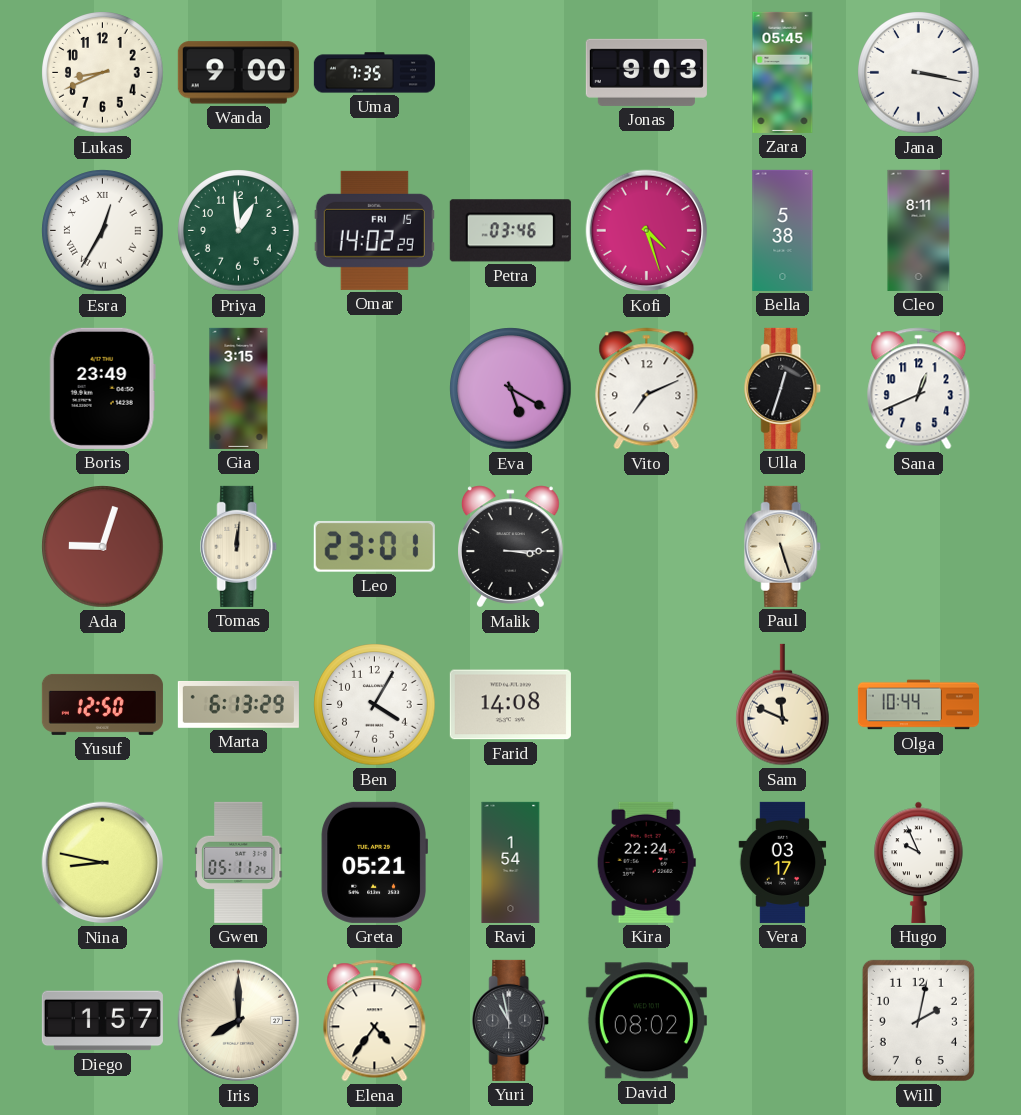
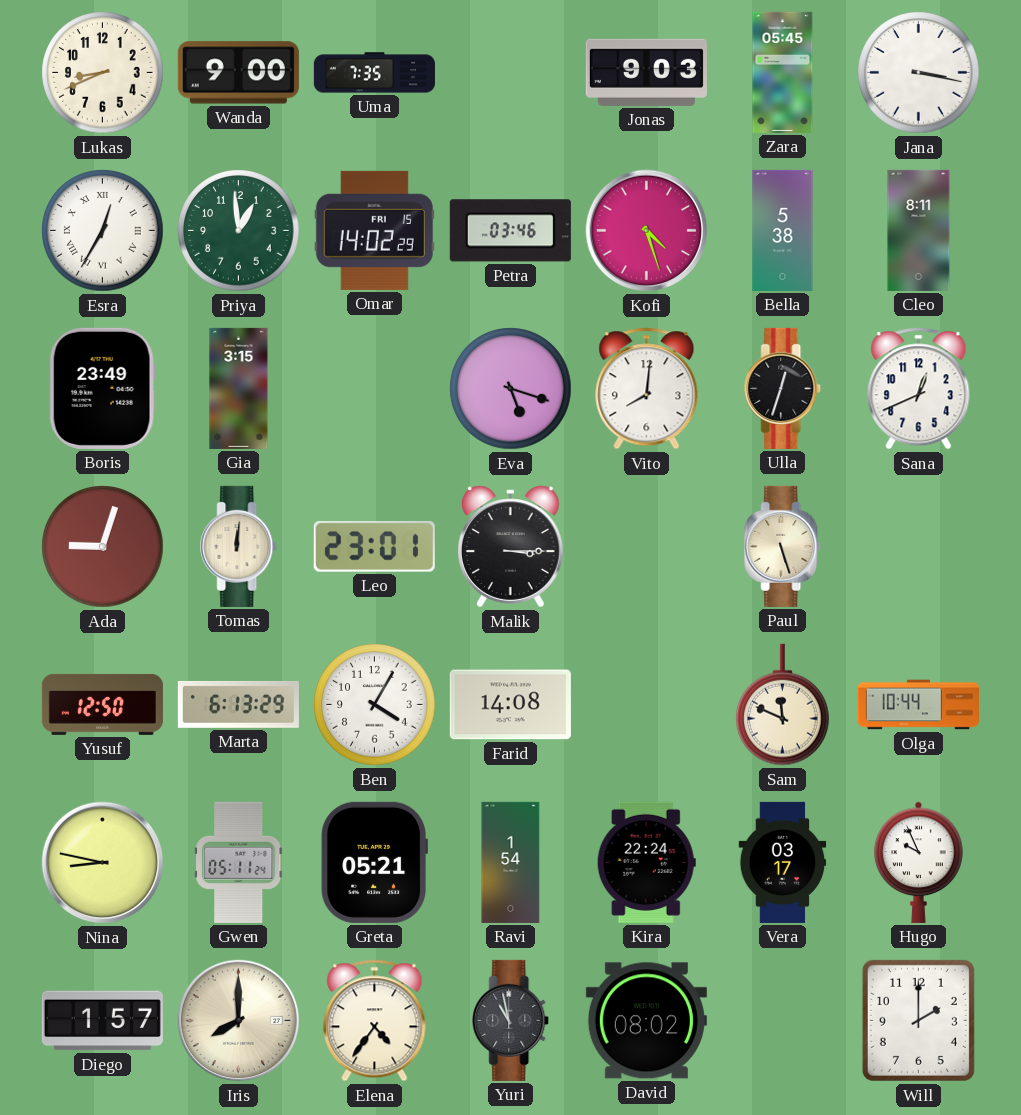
Eva: 5:20 -> 5:18 (511, 389)
Vito: 7:11 -> 8:01 (647, 389)
Will: 2:02 -> 2:00 (918, 1020)
